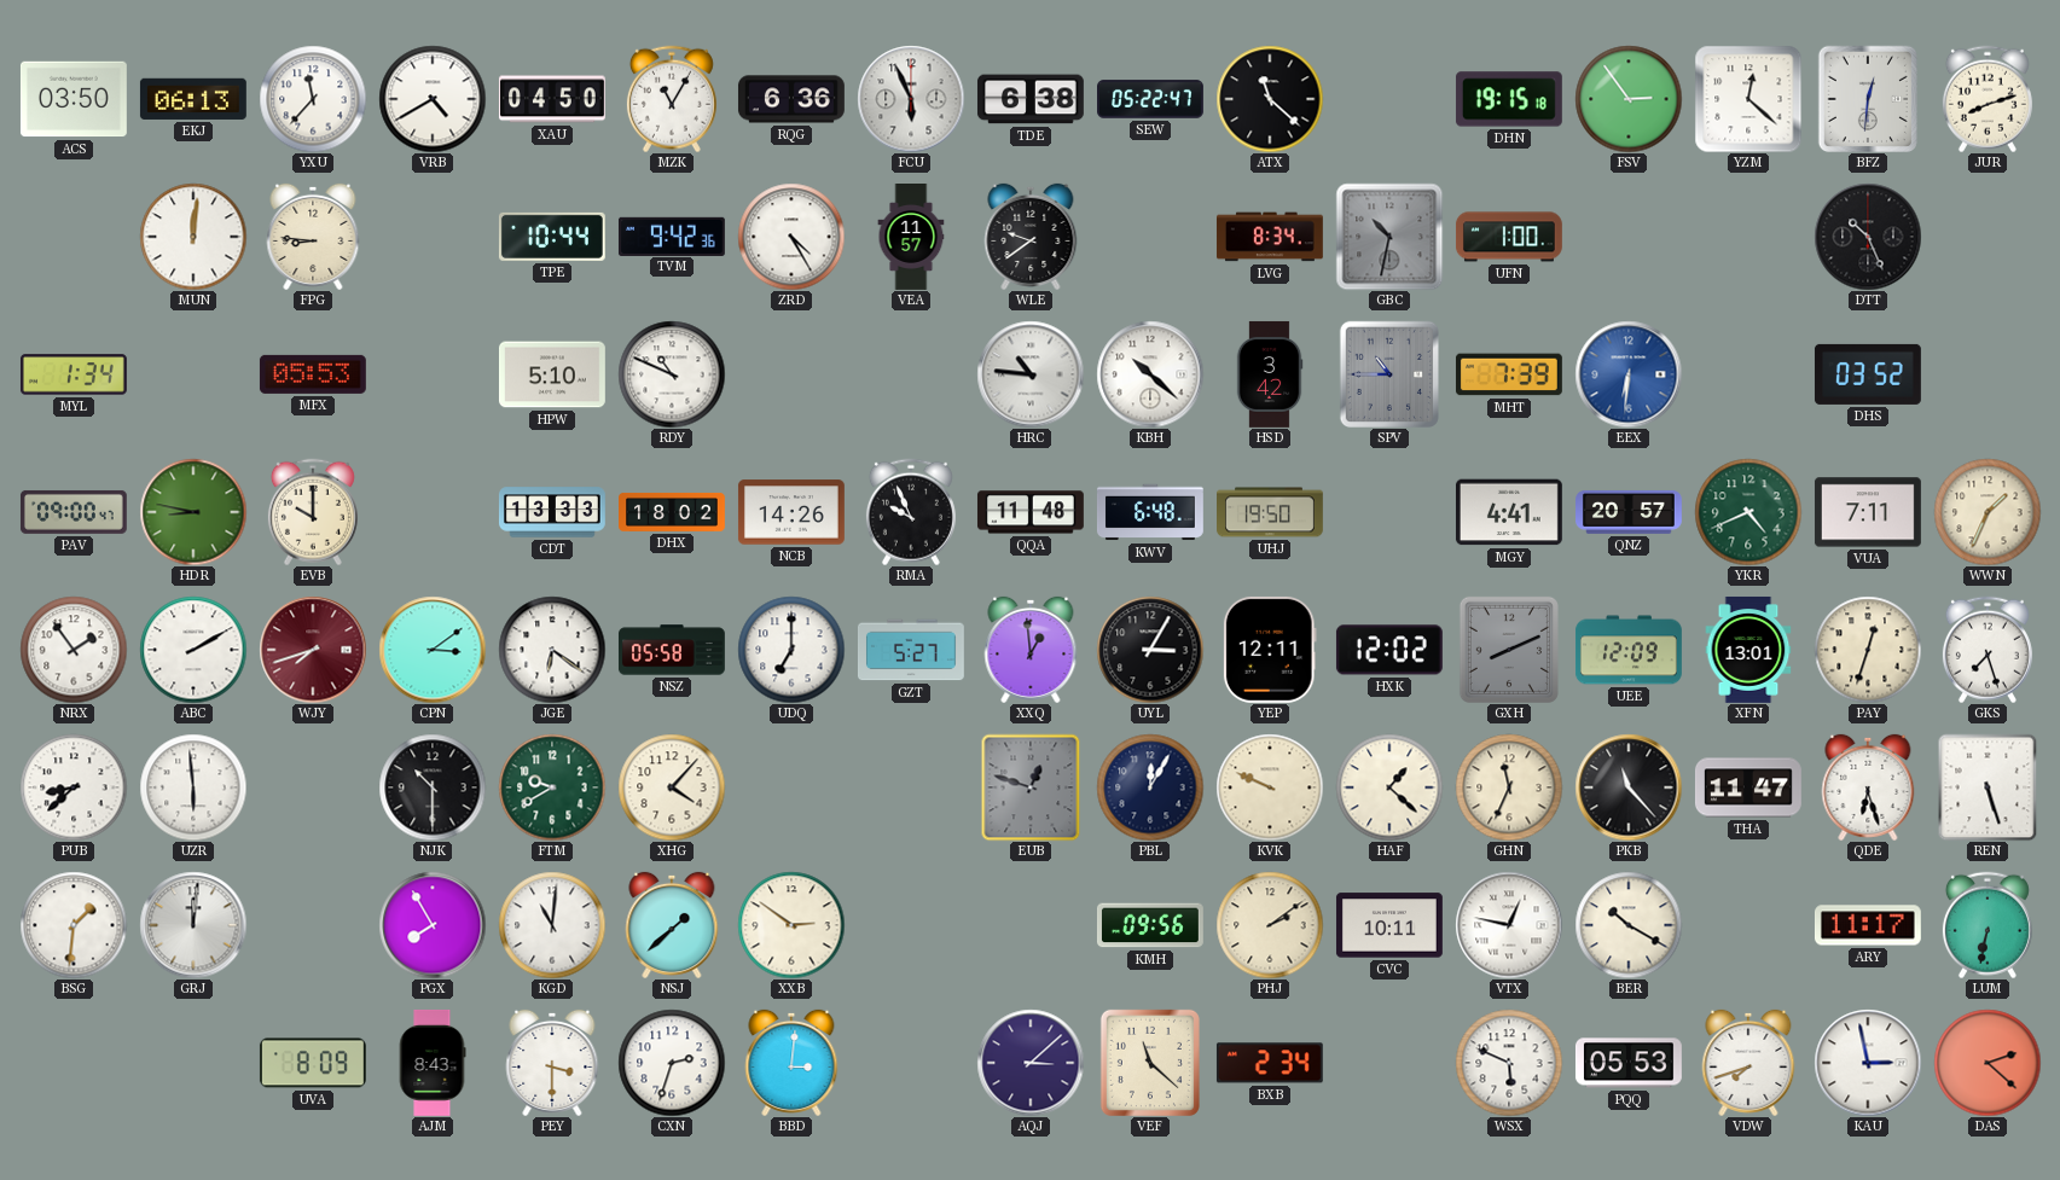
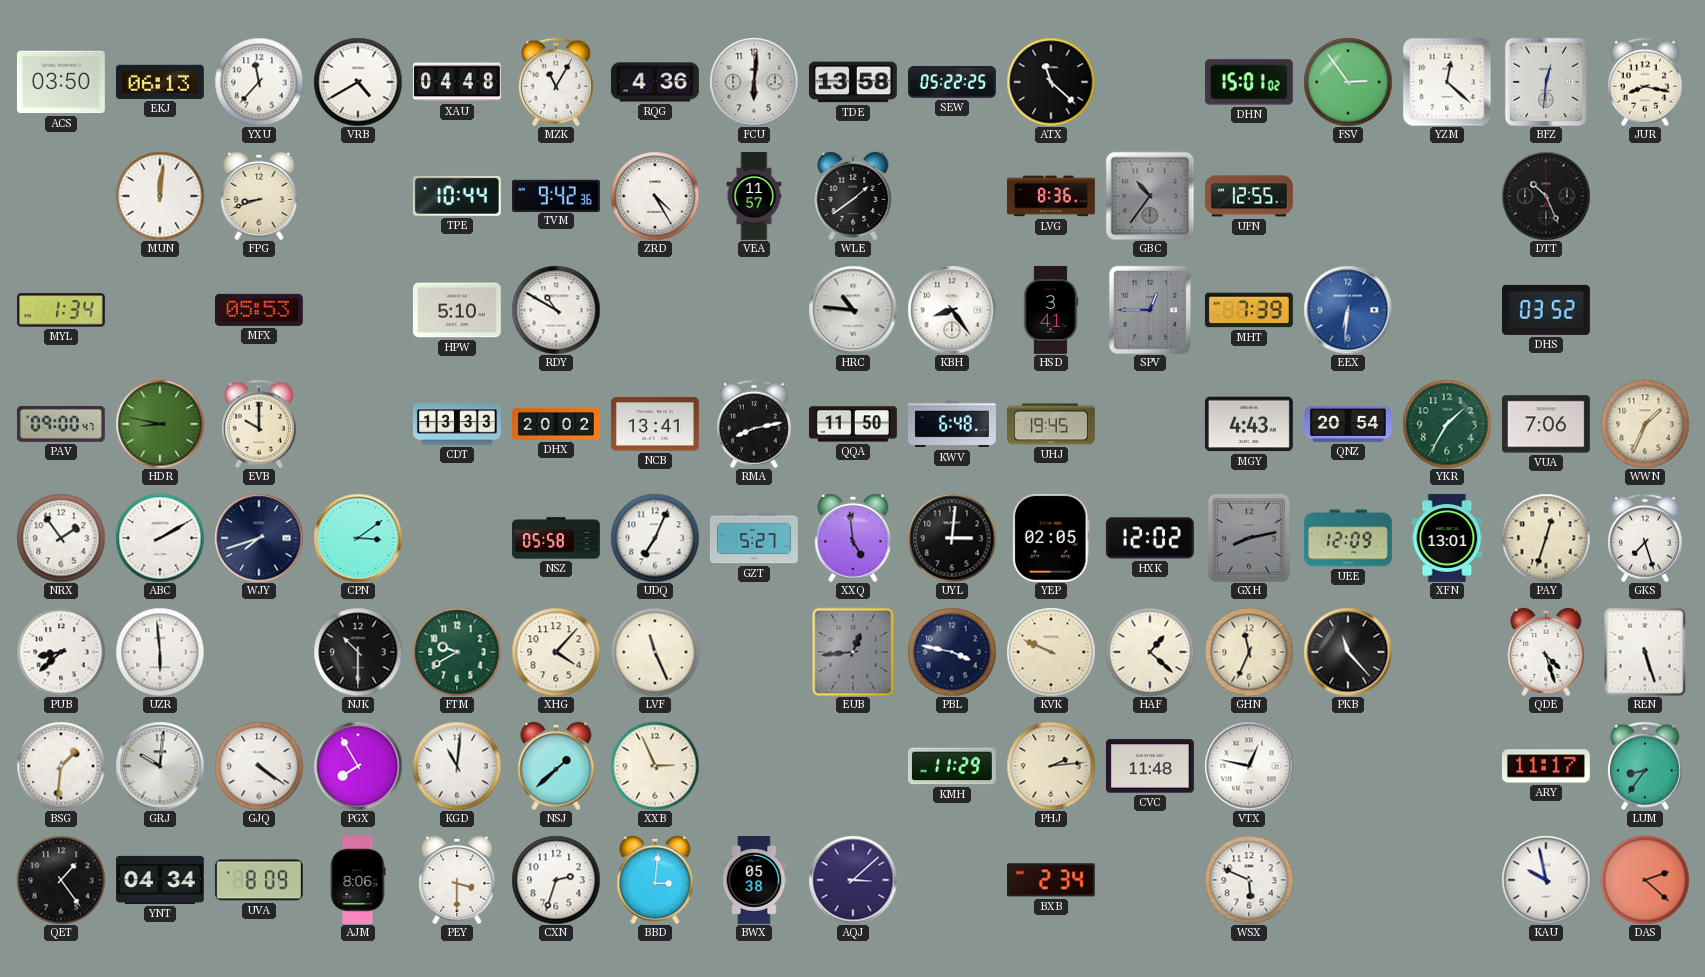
XAU: 04:50 -> 04:48 (457, 82)
RQG: 6:36 -> 4:36 (655, 82)
FCU: 5:56 -> 6:01 (754, 82)
TDE: 6:38 -> 13:58 (853, 82)
SEW: 05:22:47 -> 05:22:25 (953, 82)
DHN: 19:15 -> 15:01 (1249, 82)
JUR: 8:12 -> 8:17 (1645, 82)
FPG: 8:46 -> 8:42 (259, 196)
WLE: 9:39 -> 1:39 (853, 196)
LVG: 8:34 -> 8:36 (1051, 196)
GBC: 10:32 -> 10:36 (1150, 196)
UFN: 1:00 -> 12:55 (1249, 196)
RDY: 10:49 -> 10:50 (556, 310)
KBH: 10:22 -> 8:24 (952, 310)
HSD: 3:42 -> 3:41 (1051, 310)
SPV: 10:45 -> 12:45 (1149, 309)
DHX: 18:02 -> 20:02 (557, 424)
NCB: 14:26 -> 13:41 (655, 424)
RMA: 9:56 -> 8:13 (754, 424)
QQA: 11:48 -> 11:50 (853, 424)
UHJ: 19:50 -> 19:45 (1052, 424)
MGY: 4:41 -> 4:43 (1249, 424)
QNZ: 20:57 -> 20:54 (1349, 424)
YKR: 4:41 -> 1:35 (1447, 424)
VUA: 7:11 -> 7:06 (1546, 424)
WJY dial: burgundy -> navy (259, 538)
JGE: 6:21 -> none (552, 650)
UDQ: 7:00 -> 7:04 (655, 538)
XXQ: 12:59 -> 4:59 (853, 538)
UYL: 3:05 -> 3:01 (952, 538)
YEP: 12:11 -> 02:05 (1051, 538)
GXH: 8:11 -> 8:13 (1249, 538)
LVF: none -> 11:26 (655, 652)
EUB: 12:48 -> 12:44 (853, 652)
PBL: 12:05 -> 3:47 (952, 652)
THA: 11:47 -> none (1748, 787)
QDE: 6:27 -> 4:27 (1546, 652)
GRJ: 12:01 -> 10:01 (160, 766)
GJQ: none -> 4:21 (259, 766)
XXB: 2:51 -> 2:56 (655, 766)
KMH: 09:56 -> 11:29 (952, 766)
PHJ: 2:09 -> 2:14 (1051, 766)
CVC: 10:11 -> 11:48 (1150, 766)
BER: 10:20 -> none (1629, 925)
LUM: 6:32 -> 8:36 (1645, 766)
QET: none -> 1:24 (61, 880)
YNT: none -> 04:34 (161, 880)
AJM: 8:43 -> 8:06 (358, 880)
BWX: none -> 05:38 (754, 881)
VEF: 11:22 -> none (1150, 1063)
PQQ: 05:53 -> none (1629, 1063)
VDW: 7:42 -> none (1748, 1063)
KAU: 2:58 -> 9:58 (1546, 880)
